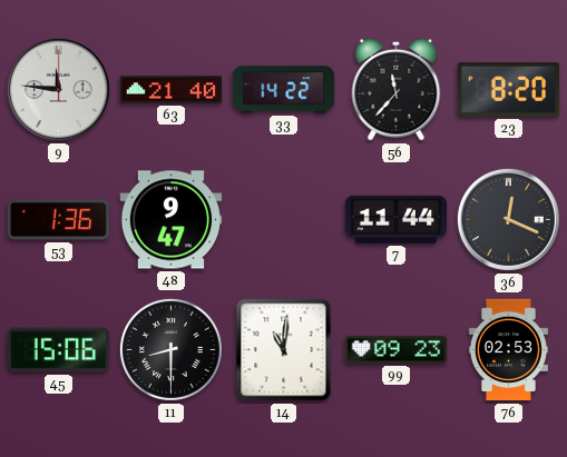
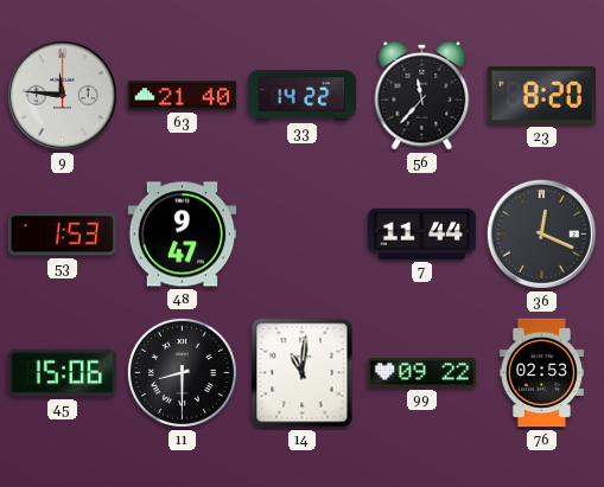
53: 1:36 -> 1:53 (63, 235)
99: 09:23 -> 09:22 (422, 372)
